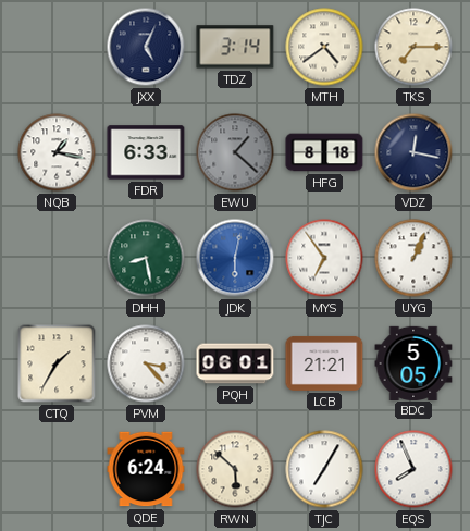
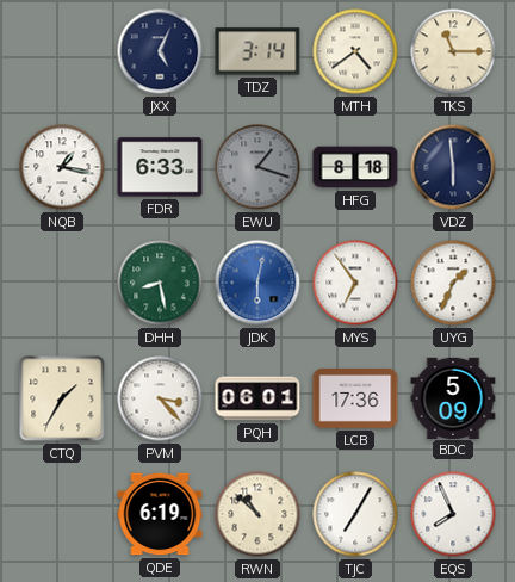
TKS: 7:15 -> 11:15 (453, 51)
EWU: 1:22 -> 1:18 (257, 167)
VDZ: 12:17 -> 5:59 (453, 167)
UYG: 1:04 -> 1:34 (453, 283)
LCB: 21:21 -> 17:36 (355, 398)
BDC: 5:05 -> 5:09 (453, 397)
QDE: 6:24 -> 6:19 (160, 514)
RWN: 5:52 -> 10:52 (257, 514)
